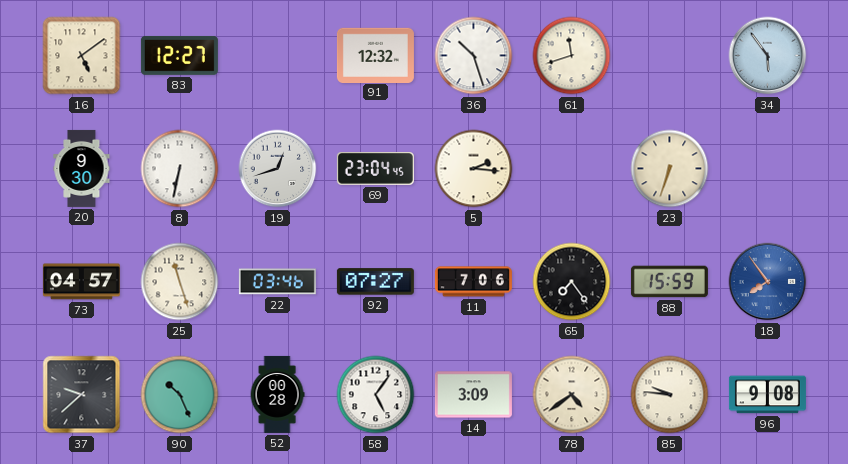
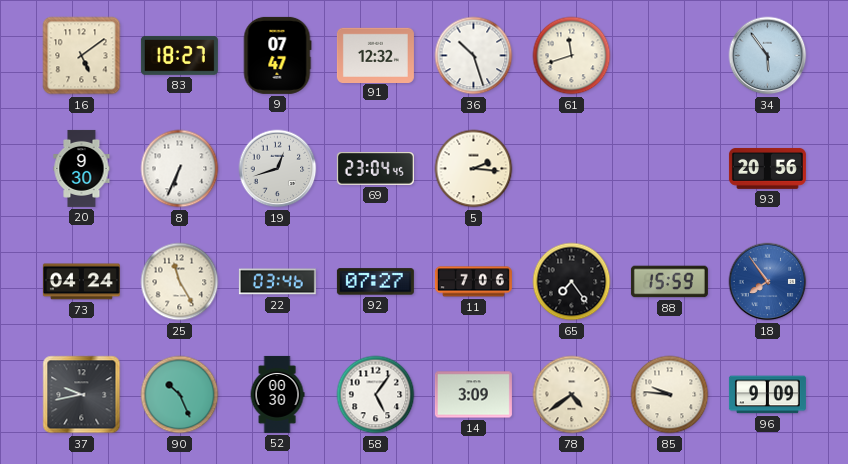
83: 12:27 -> 18:27 (179, 55)
9: none -> 07:47 (277, 55)
8: 6:32 -> 6:34 (180, 169)
23: 6:33 -> none (670, 169)
93: none -> 20:56 (767, 168)
73: 04:57 -> 04:24 (81, 282)
25: 11:27 -> 11:25 (180, 282)
37: 9:38 -> 9:43 (82, 395)
52: 00:28 -> 00:30 (277, 394)
96: 9:08 -> 9:09 (767, 395)
